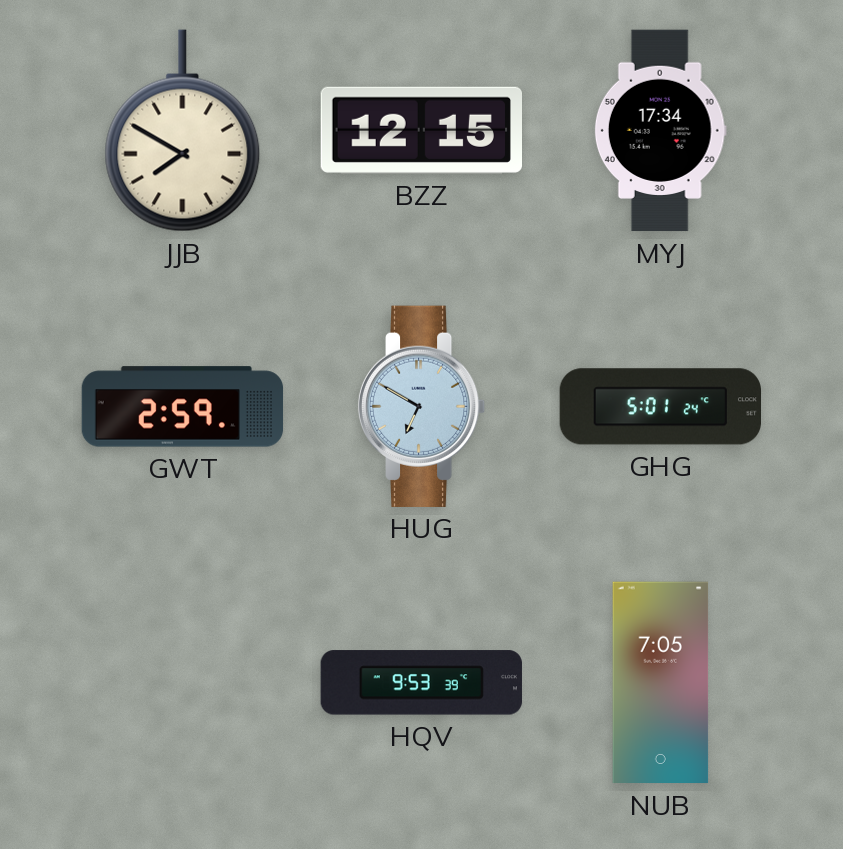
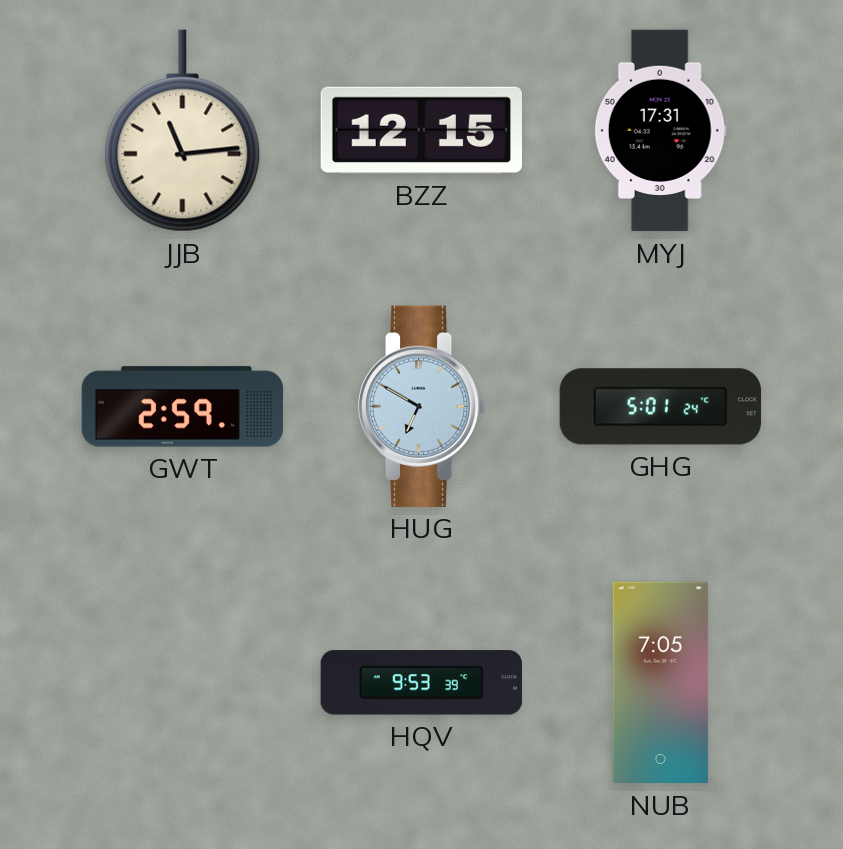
JJB: 7:50 -> 11:14 (183, 131)
MYJ: 17:34 -> 17:31 (660, 131)
